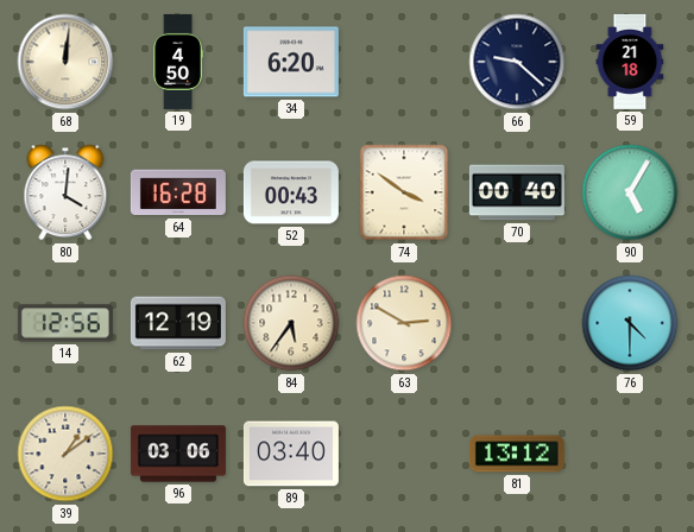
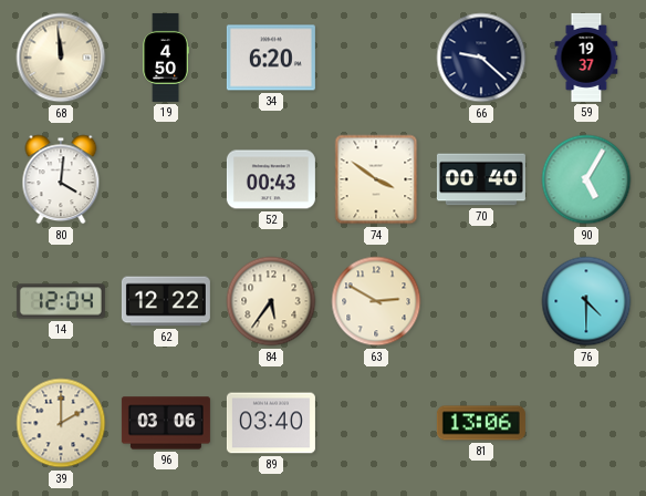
68: 12:01 -> 11:59 (61, 58)
59: 21:18 -> 19:37 (586, 58)
64: 16:28 -> none (178, 192)
14: 12:56 -> 12:04 (61, 301)
62: 12:19 -> 12:22 (166, 301)
39: 1:09 -> 2:00 (61, 423)
81: 13:12 -> 13:06 (481, 423)
